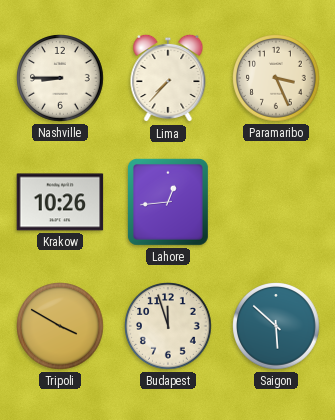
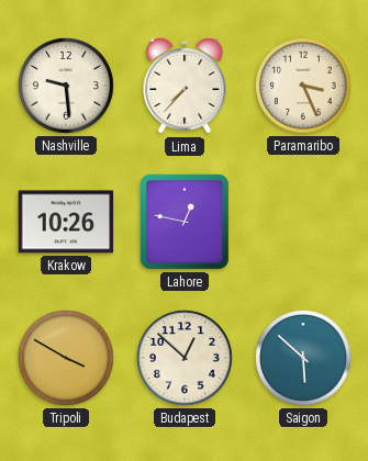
Nashville: 8:45 -> 9:29 (66, 86)
Lahore: 12:44 -> 12:47 (185, 222)
Budapest: 11:57 -> 12:52 (185, 358)
